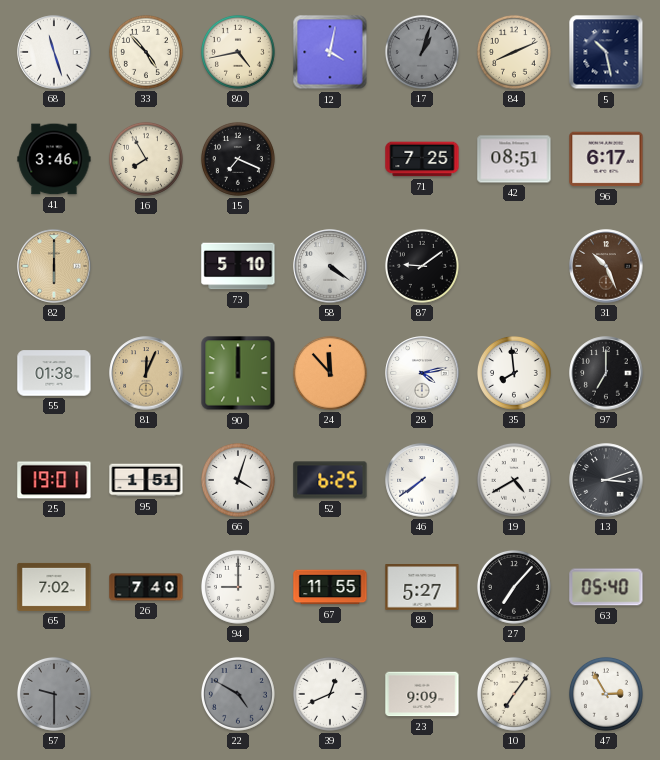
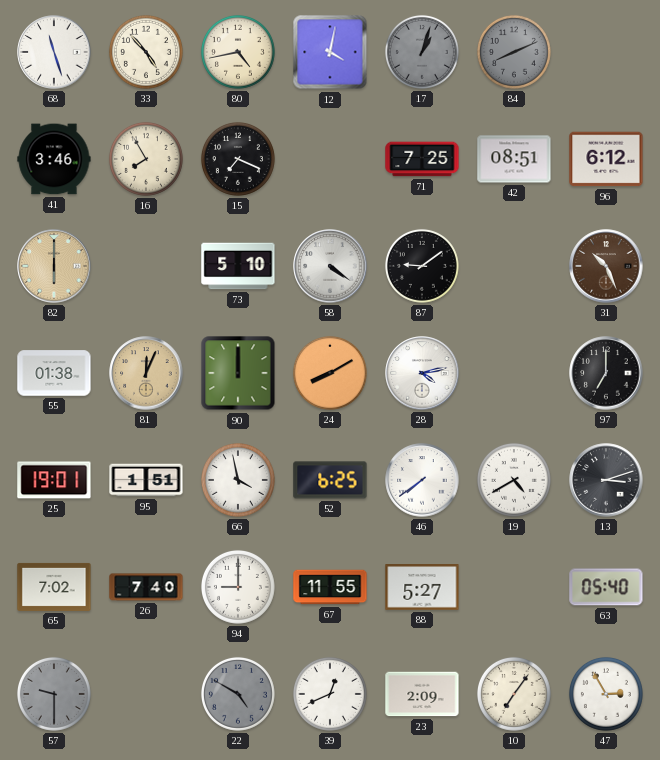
84 dial: cream -> grey (514, 52)
5: 10:28 -> none (606, 52)
96: 6:17 -> 6:12 (606, 159)
24: 11:53 -> 8:10 (330, 373)
35: 7:59 -> none (514, 373)
66: 4:03 -> 3:58 (238, 480)
27: 7:07 -> none (514, 587)
23: 9:09 -> 2:09 (422, 694)
